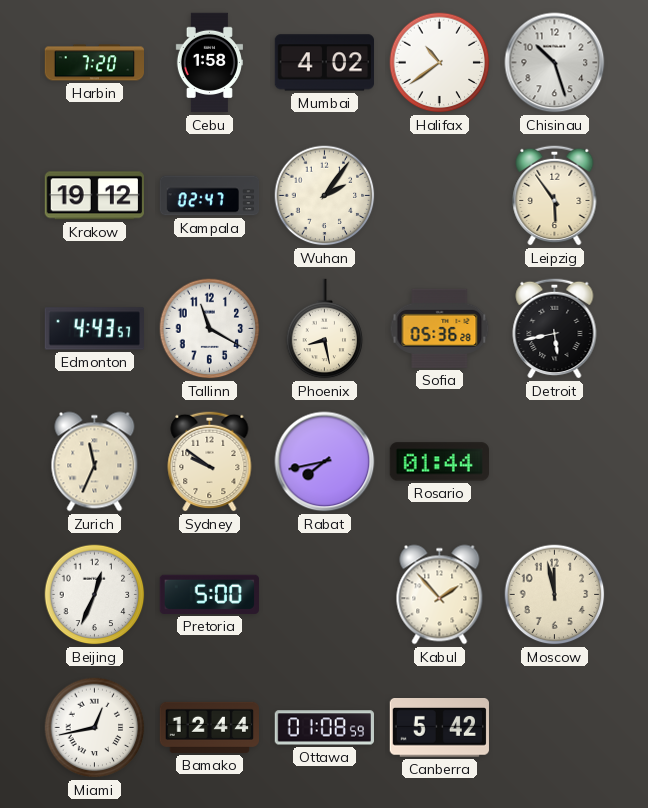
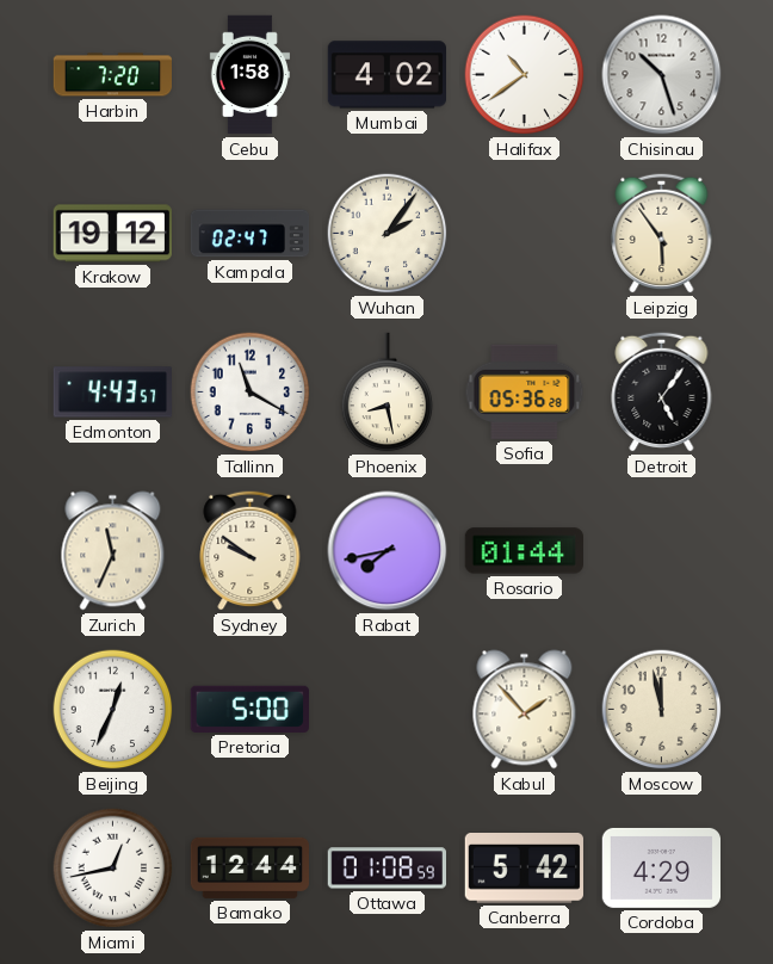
Detroit: 5:43 -> 5:06 (662, 391)
Cordoba: none -> 4:29 (661, 867)
